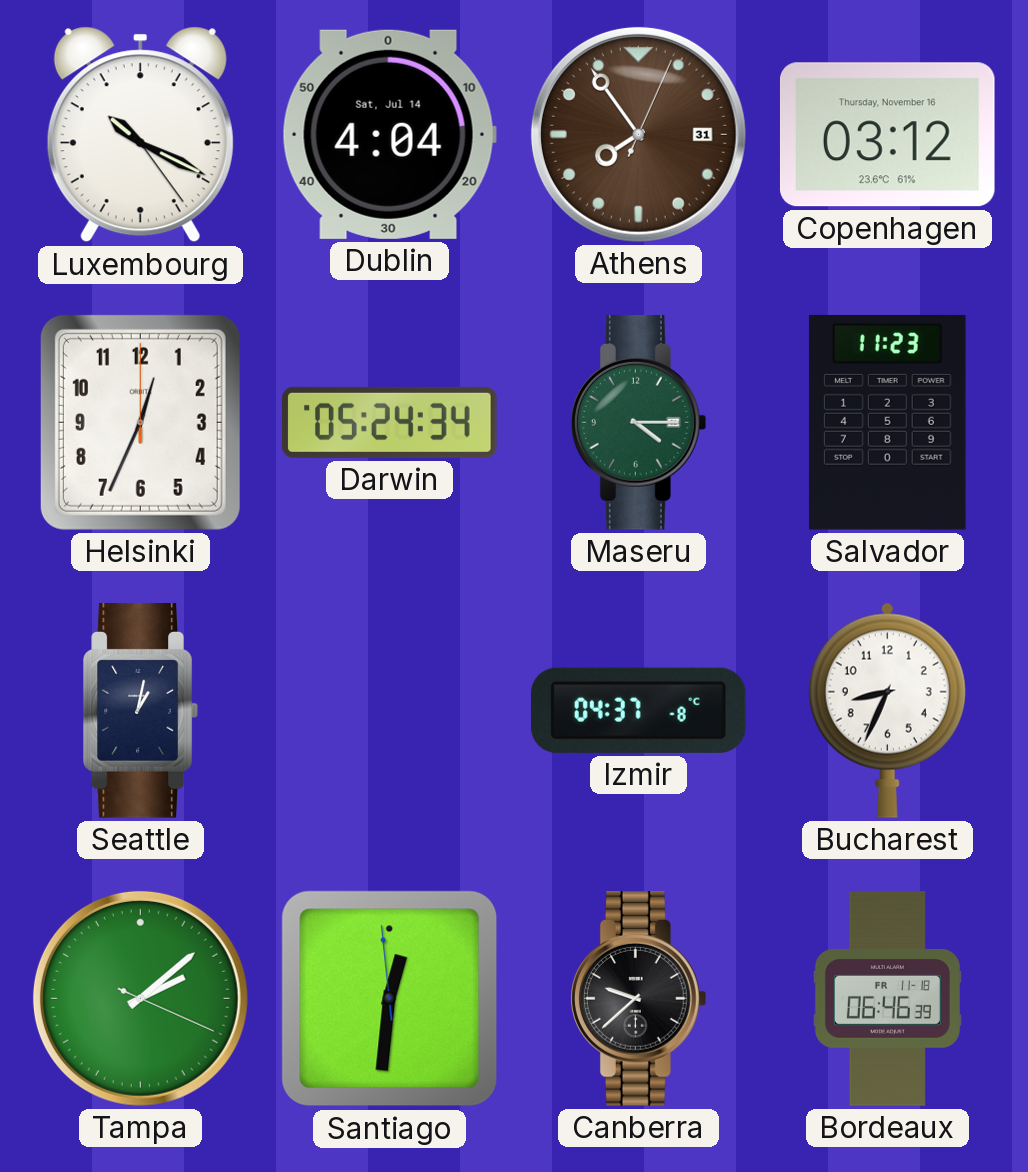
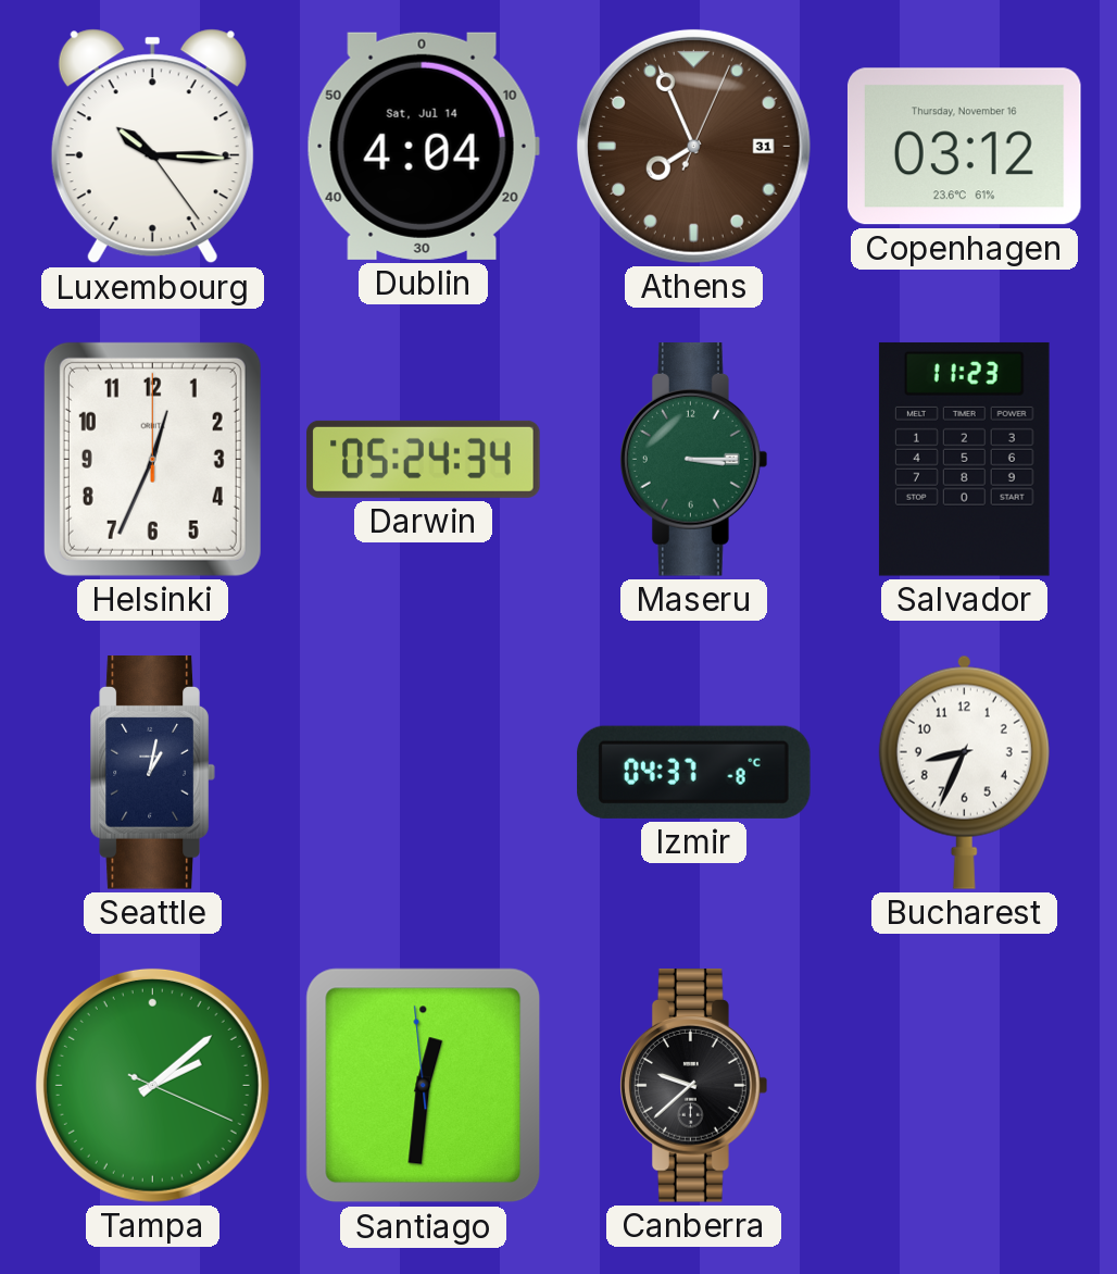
Luxembourg: 10:19 -> 10:15 (152, 147)
Athens: 7:54 -> 7:56 (693, 146)
Maseru: 4:15 -> 3:15 (694, 460)
Bordeaux: 06:46 -> none (887, 999)
